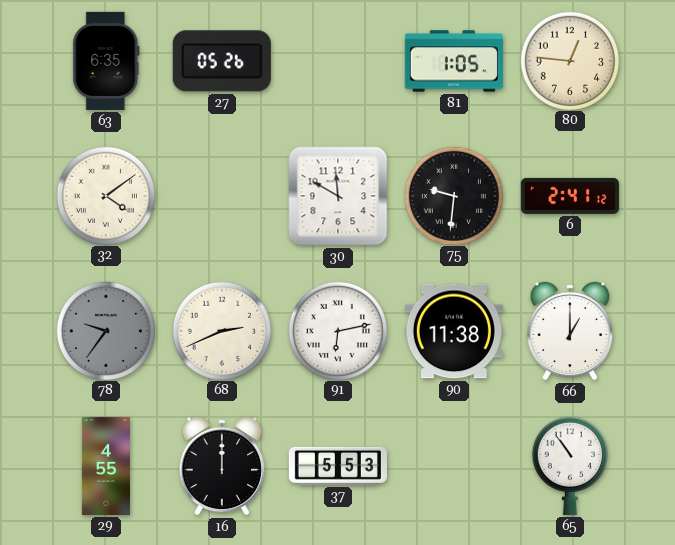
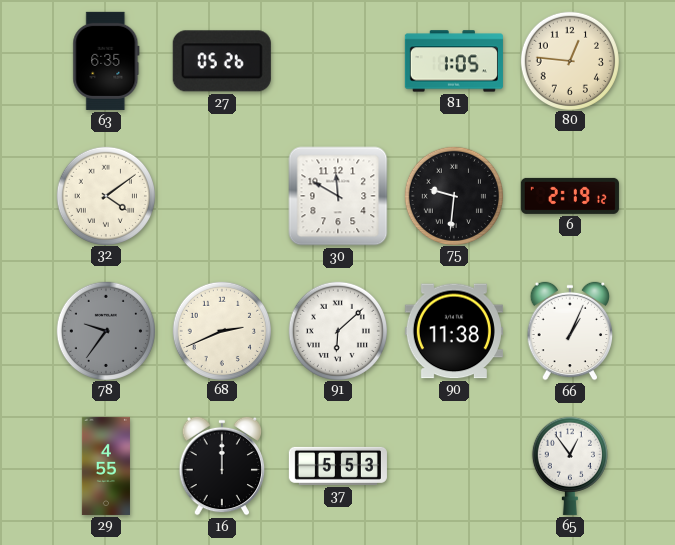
6: 2:41 -> 2:19 (570, 196)
91: 6:13 -> 6:08 (337, 330)
66: 1:00 -> 1:04 (570, 331)
65: 10:54 -> 12:54 (570, 466)
